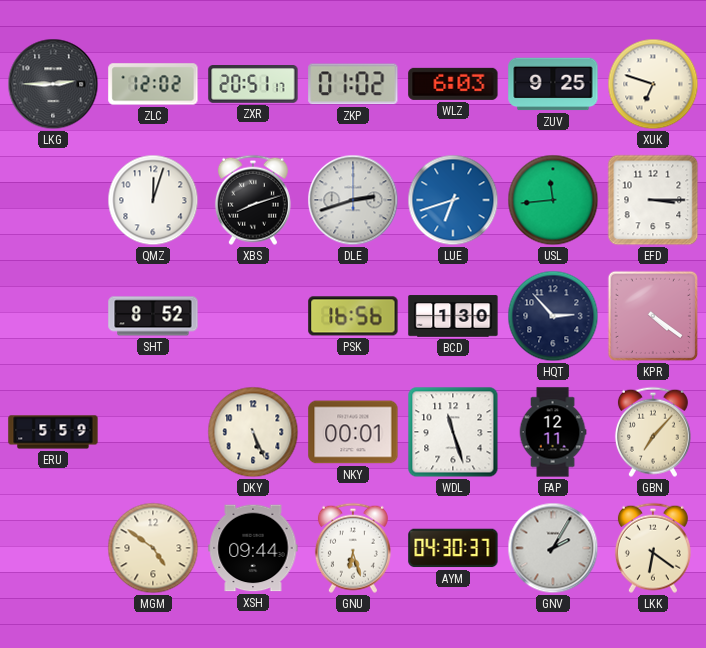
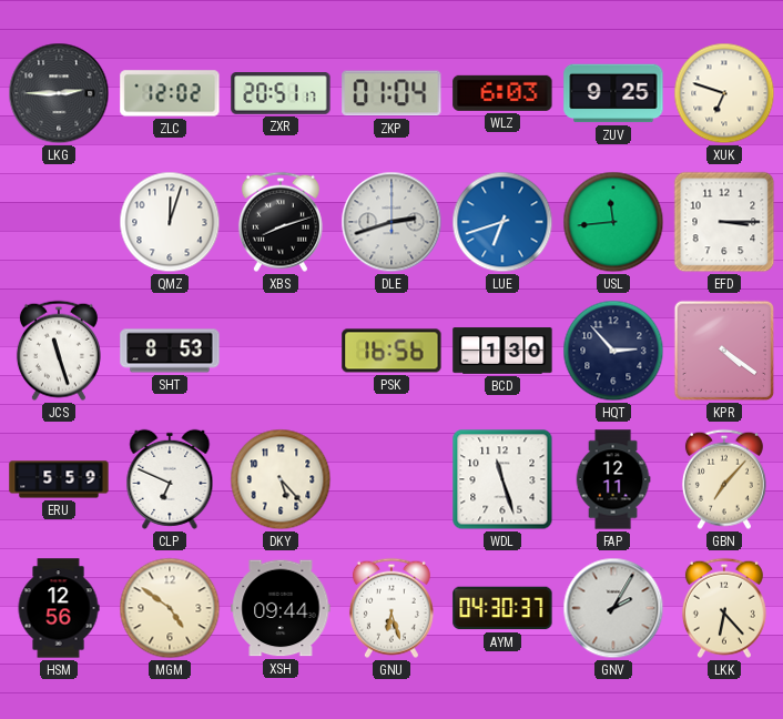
ZKP: 01:02 -> 01:04 (391, 93)
JCS: none -> 11:27 (59, 351)
SHT: 8:52 -> 8:53 (170, 351)
CLP: none -> 6:49 (170, 479)
DKY: 5:26 -> 5:23 (281, 479)
NKY: 00:01 -> none (353, 432)
HSM: none -> 12:56 (59, 608)
LKK: 6:21 -> 6:23 (724, 608)
